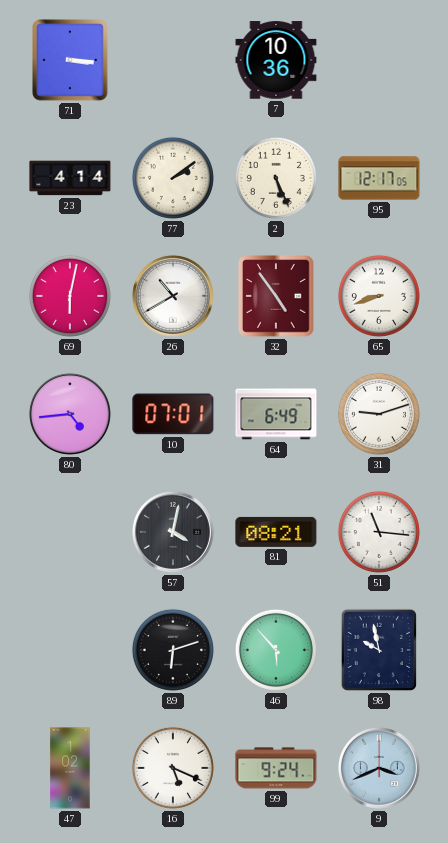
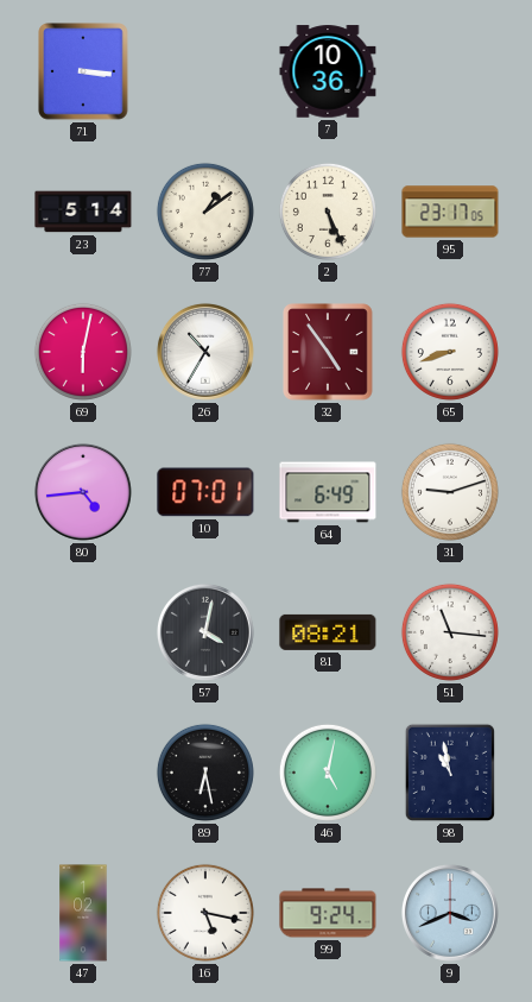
23: 4:14 -> 5:14 (83, 212)
77: 2:09 -> 1:09 (205, 212)
95: 12:17 -> 23:17 (450, 212)
26: 10:40 -> 10:35 (205, 352)
89: 6:12 -> 6:28 (205, 773)
46: 5:53 -> 5:02 (328, 773)
98: 9:58 -> 10:58 (450, 773)
16: 5:19 -> 5:17 (205, 913)
